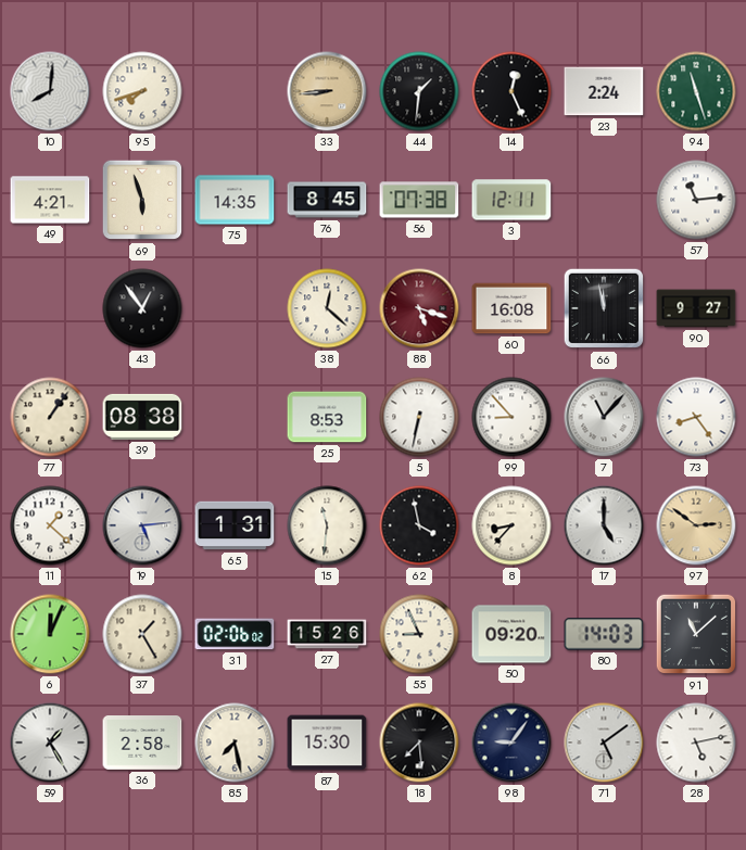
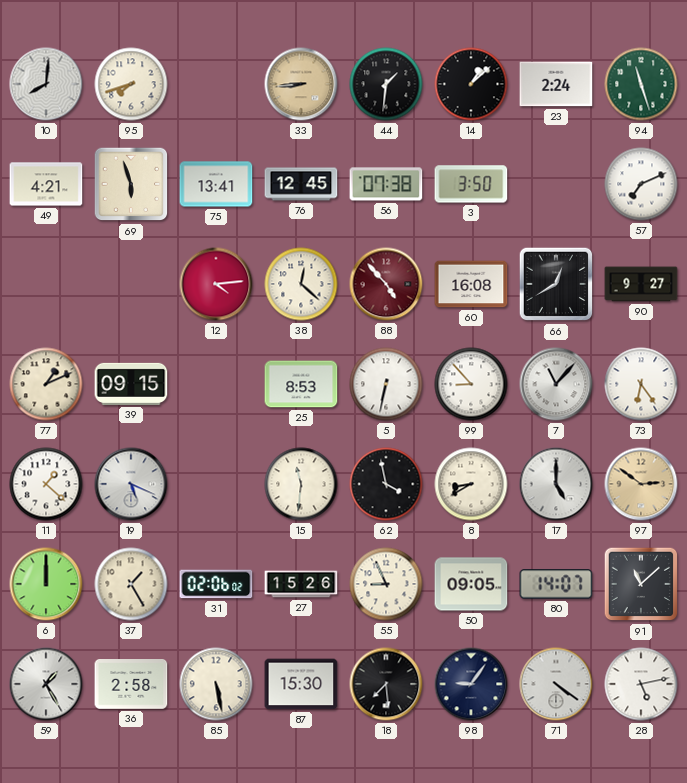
14: 12:26 -> 1:08 (471, 84)
75: 14:35 -> 13:41 (216, 184)
76: 8:45 -> 12:45 (301, 184)
3: 12:11 -> 3:50 (471, 184)
57: 11:14 -> 7:11 (641, 184)
43: 12:54 -> none (142, 308)
12: none -> 4:14 (216, 284)
88: 5:18 -> 4:53 (386, 284)
66: 11:58 -> 12:40 (556, 284)
77: 1:06 -> 1:11 (46, 384)
39: 08:38 -> 09:15 (131, 384)
73: 8:24 -> 6:24 (641, 384)
19: 5:14 -> 5:19 (131, 484)
65: 1:31 -> none (235, 525)
8: 8:37 -> 8:40 (471, 484)
6: 12:04 -> 12:00 (46, 584)
50: 09:20 -> 09:05 (471, 584)
80: 14:03 -> 14:07 (556, 584)
85: 7:28 -> 5:28 (216, 684)
71: 5:09 -> 4:21 (556, 684)
